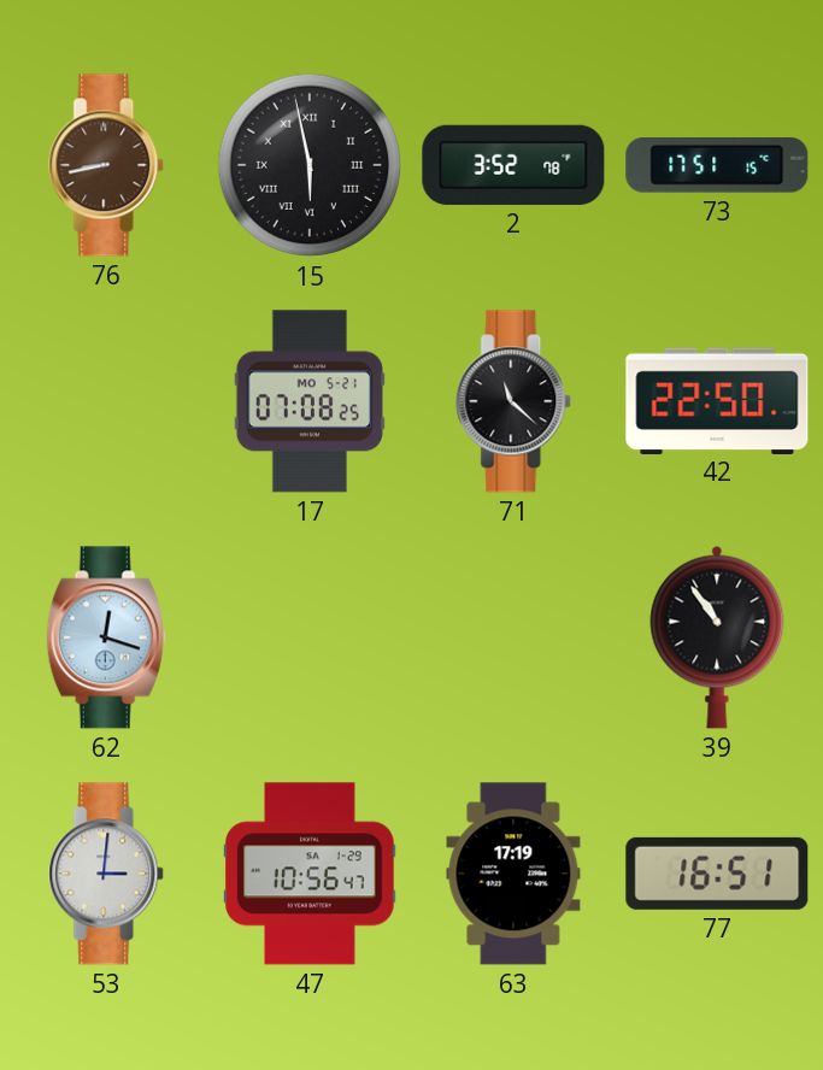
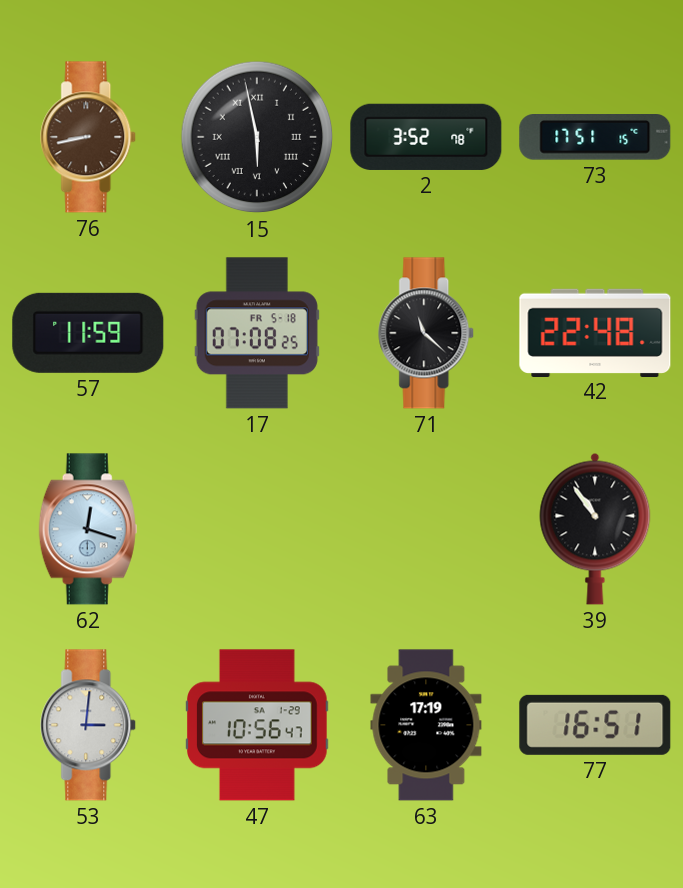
57: none -> 11:59 (88, 333)
17 date: MO 5-21 -> FR 5-18 (257, 333)
42: 22:50 -> 22:48 (595, 332)
